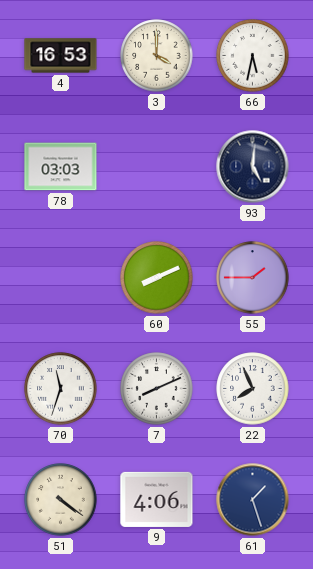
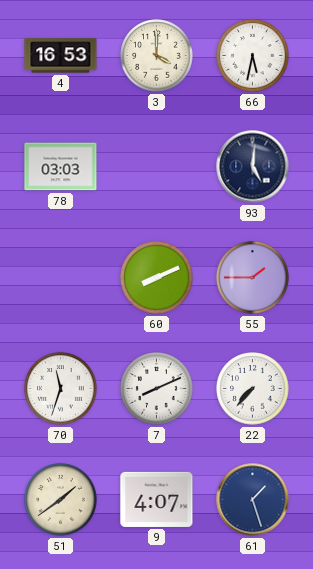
22: 7:56 -> 7:37 (253, 389)
51: 4:21 -> 1:39 (61, 500)
9: 4:06 -> 4:07 (157, 499)
